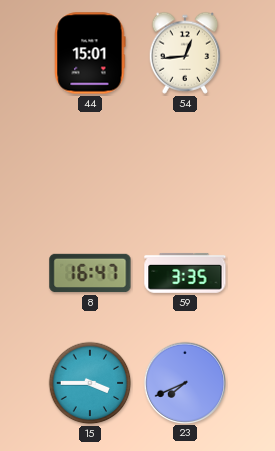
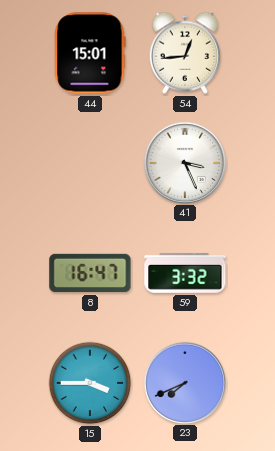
41: none -> 3:26 (184, 162)
59: 3:35 -> 3:32 (185, 273)
